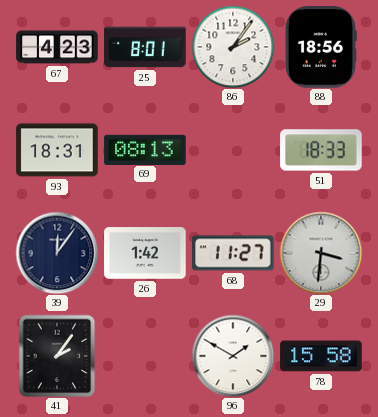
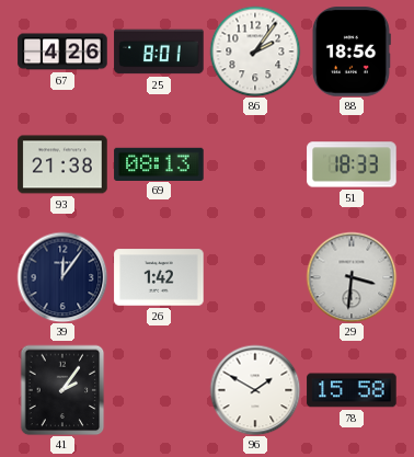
67: 4:23 -> 4:26 (62, 52)
93: 18:31 -> 21:38 (62, 164)
68: 11:27 -> none (233, 253)
